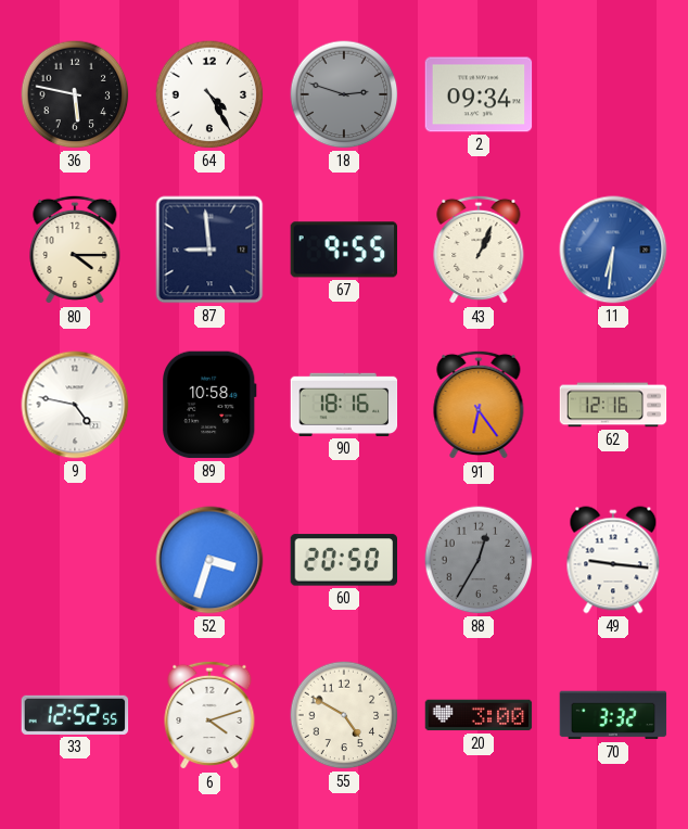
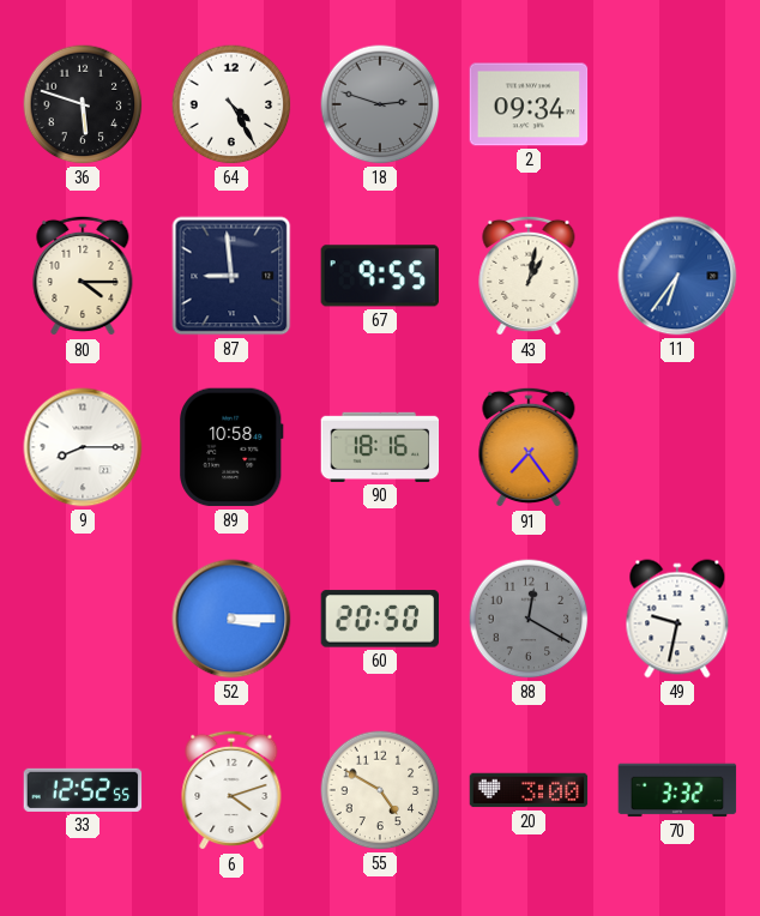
36: 5:47 -> 5:48 (83, 104)
43: 1:04 -> 1:02 (529, 276)
11: 6:31 -> 6:36 (677, 276)
9: 4:47 -> 8:15 (83, 447)
91: 6:24 -> 7:24 (529, 447)
62: 12:16 -> none (613, 405)
52: 3:33 -> 3:15 (231, 619)
88: 12:35 -> 12:20 (529, 619)
49: 9:16 -> 9:32 (677, 619)
